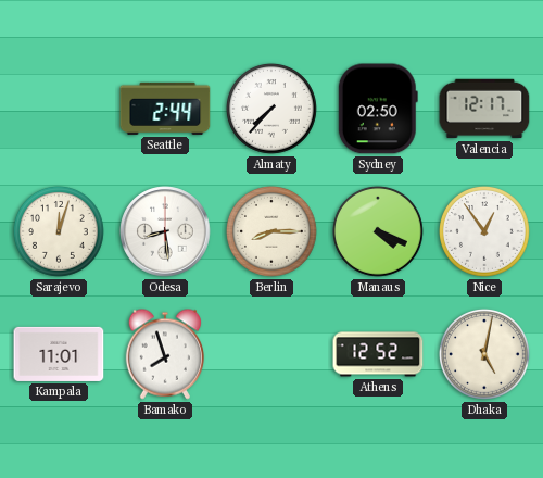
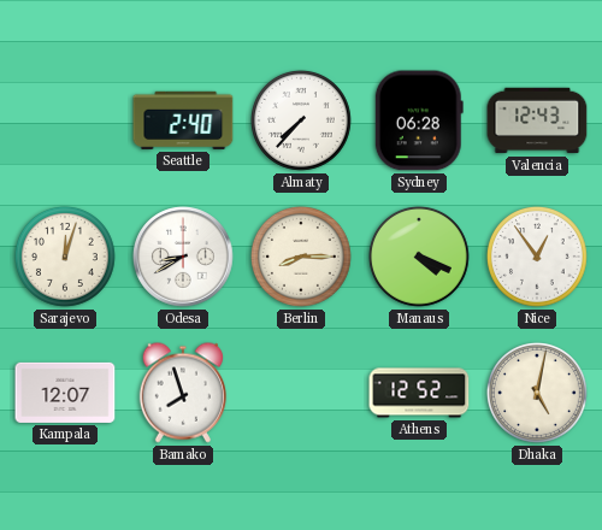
Seattle: 2:44 -> 2:40 (183, 120)
Sydney: 02:50 -> 06:28 (419, 120)
Valencia: 12:17 -> 12:43 (537, 120)
Odesa: 8:29 -> 8:40 (183, 257)
Kampala: 11:01 -> 12:07 (65, 393)
